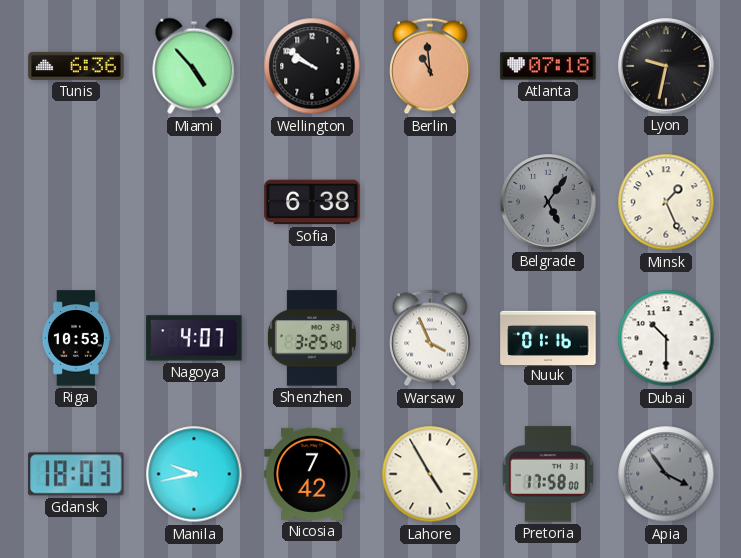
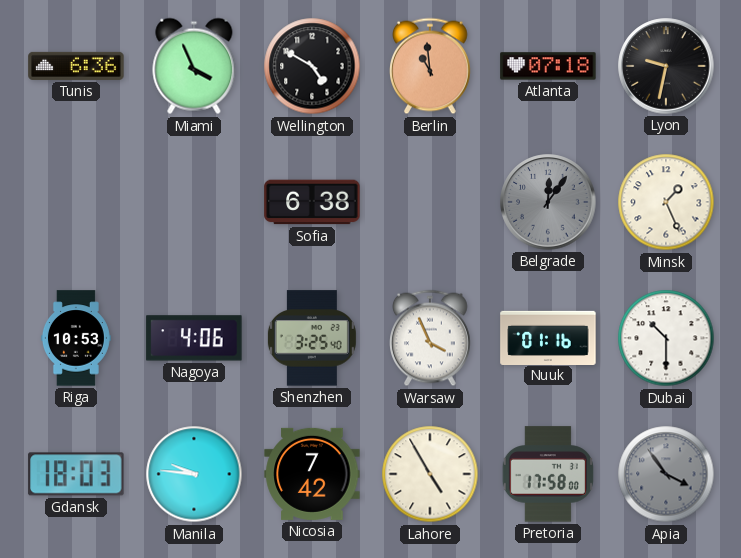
Miami: 4:53 -> 3:56 (194, 66)
Wellington: 9:51 -> 4:50 (312, 66)
Belgrade: 5:06 -> 12:06 (548, 202)
Nagoya: 4:07 -> 4:06 (194, 338)
Manila: 9:43 -> 9:46 (194, 474)
